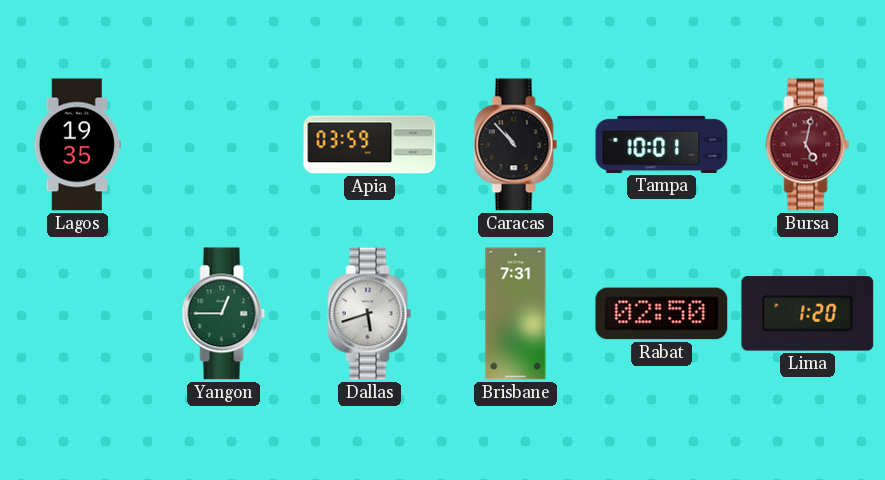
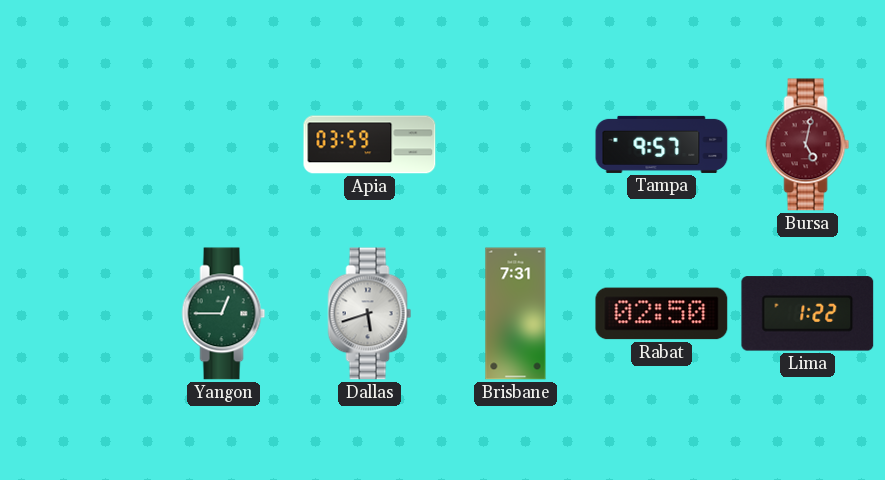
Lagos: 19:35 -> none (78, 145)
Caracas: 10:53 -> none (516, 145)
Tampa: 10:01 -> 9:57 (662, 144)
Lima: 1:20 -> 1:22 (808, 314)
